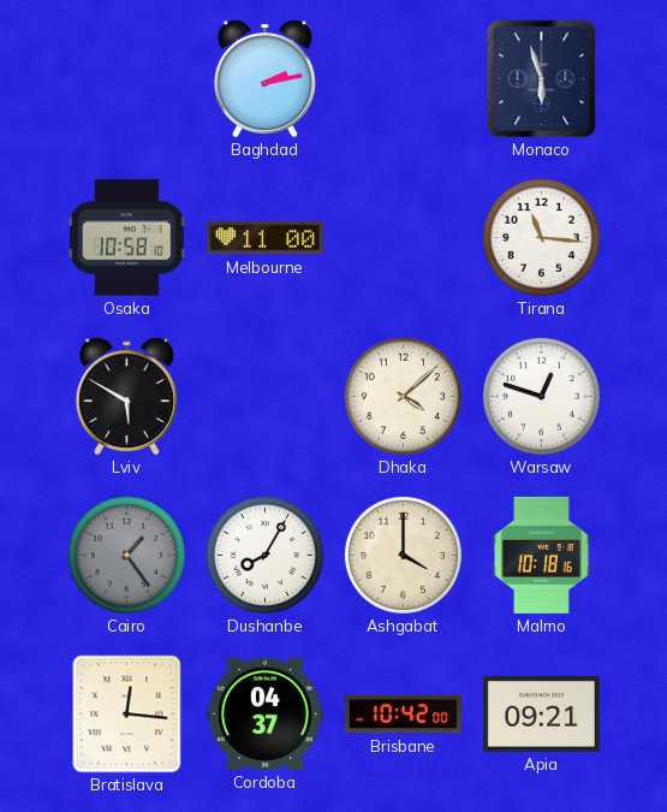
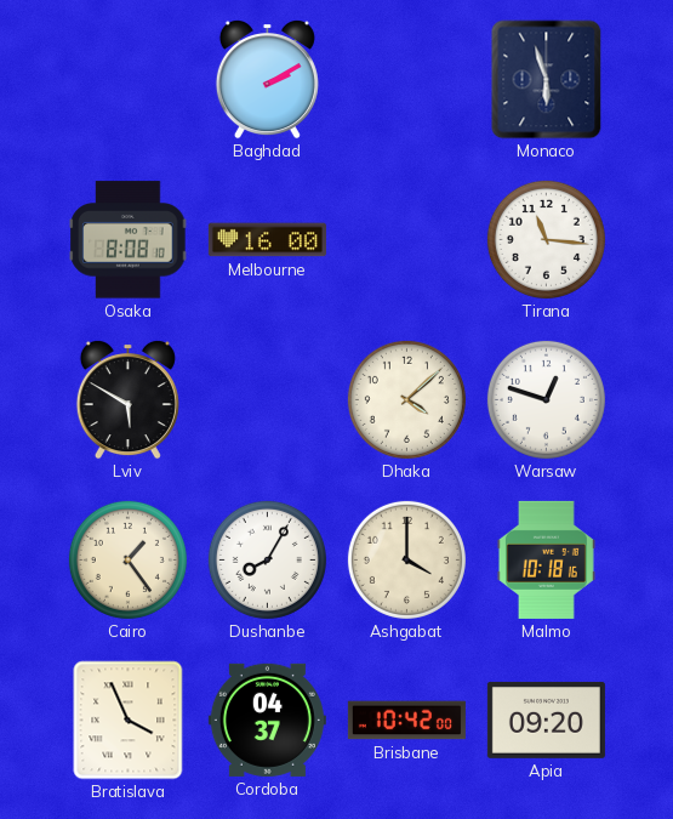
Baghdad: 2:13 -> 2:10 (267, 80)
Osaka: 10:58 -> 8:08 (129, 240)
Melbourne: 11:00 -> 16:00 (267, 240)
Cairo dial: grey -> cream (127, 559)
Bratislava: 12:16 -> 3:56 (129, 721)
Apia: 09:21 -> 09:20 (546, 720)
